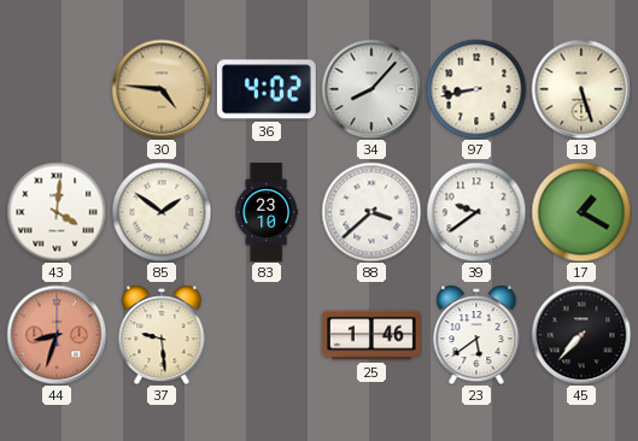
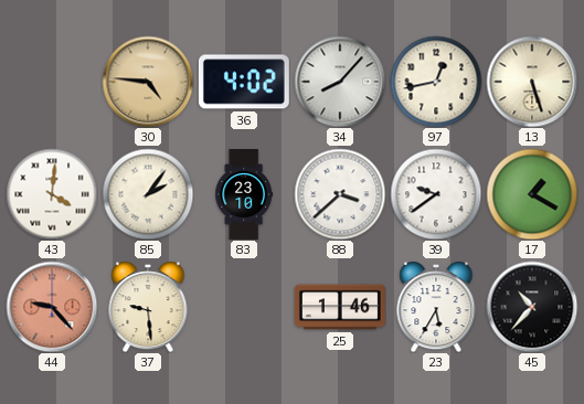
97: 8:43 -> 12:43 (436, 82)
85: 1:51 -> 2:06 (148, 194)
44: 8:33 -> 9:23 (52, 307)
23: 5:39 -> 5:35 (436, 307)
45: 7:37 -> 10:37 (532, 307)
